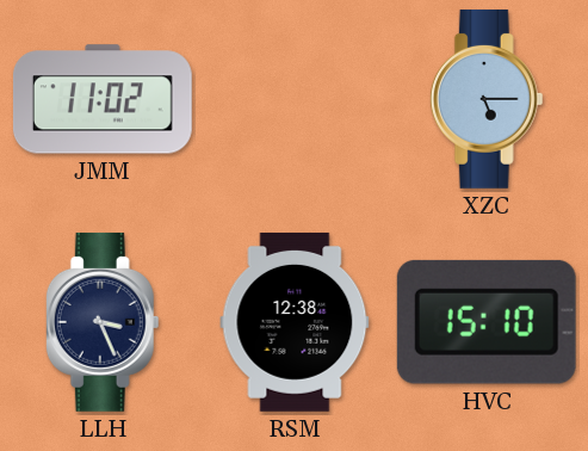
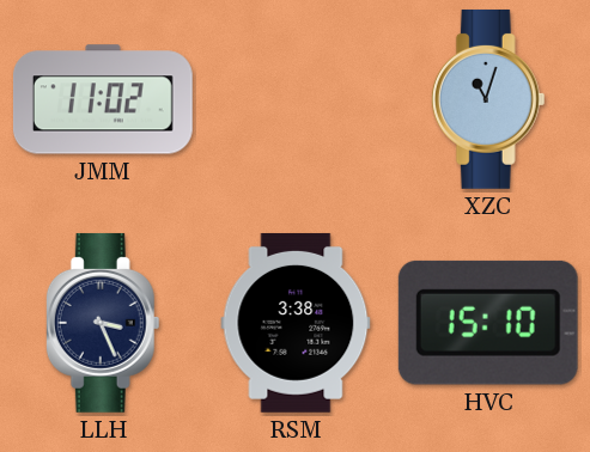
XZC: 5:15 -> 11:03 (488, 99)
RSM: 12:38 -> 3:38 (296, 323)
